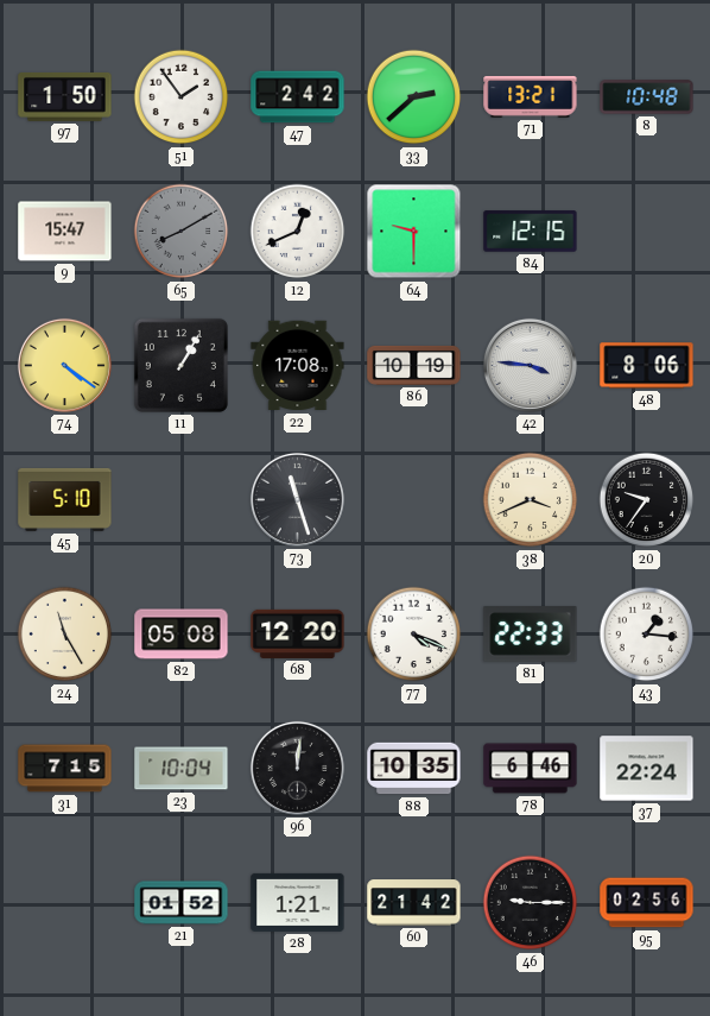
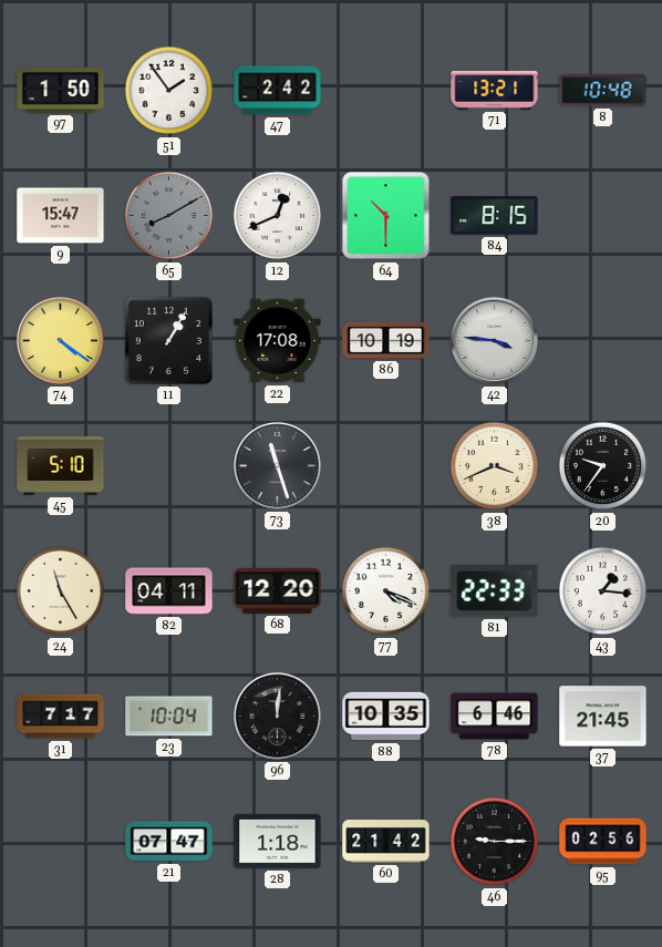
33: 2:38 -> none (414, 97)
64: 9:30 -> 10:30 (386, 216)
84: 12:15 -> 8:15 (495, 216)
48: 8:06 -> none (647, 366)
82: 05:08 -> 04:11 (169, 591)
31: 7:15 -> 7:17 (61, 717)
37: 22:24 -> 21:45 (603, 717)
21: 01:52 -> 07:47 (169, 842)
28: 1:21 -> 1:18 (278, 841)
